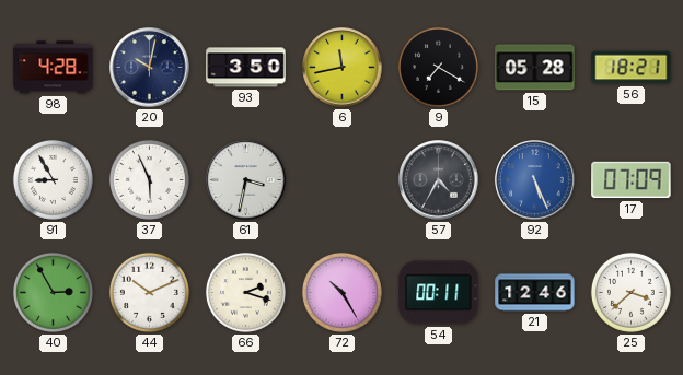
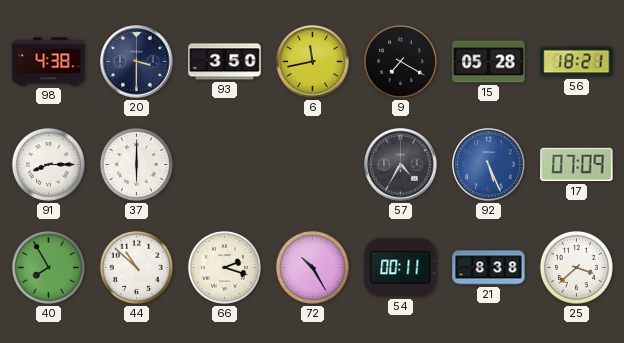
98: 4:28 -> 4:38 (49, 62)
20: 10:02 -> 3:30 (137, 62)
91: 8:55 -> 8:15 (48, 164)
37: 5:56 -> 6:00 (136, 164)
61: 3:32 -> none (246, 180)
40: 2:55 -> 7:55 (48, 267)
44: 10:11 -> 10:52 (136, 267)
21: 12:46 -> 8:38 (489, 268)
